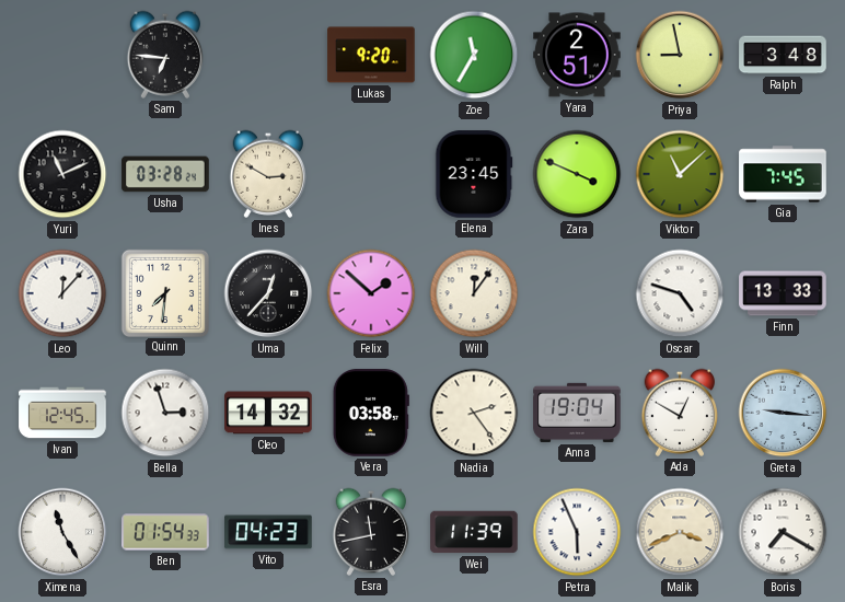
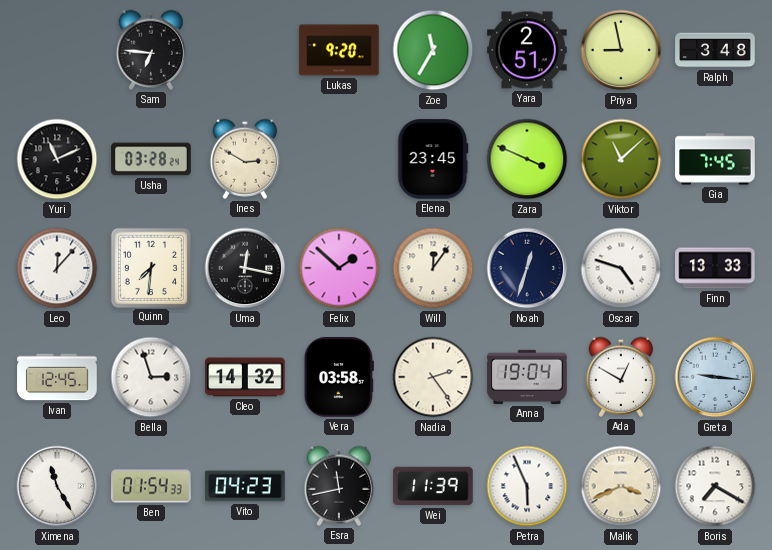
Uma: 12:37 -> 12:17 (245, 268)
Noah: none -> 12:33 (527, 268)
